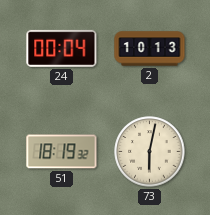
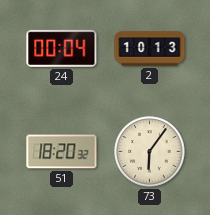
51: 18:19 -> 18:20 (62, 152)
73: 6:02 -> 6:06 (150, 152)
